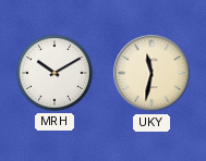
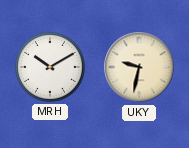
UKY: 11:32 -> 9:32 (139, 67)
